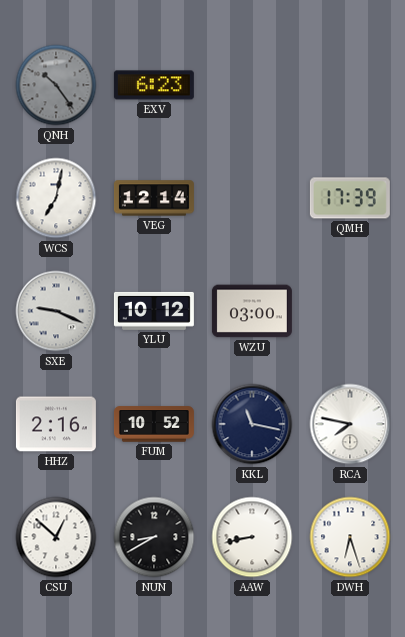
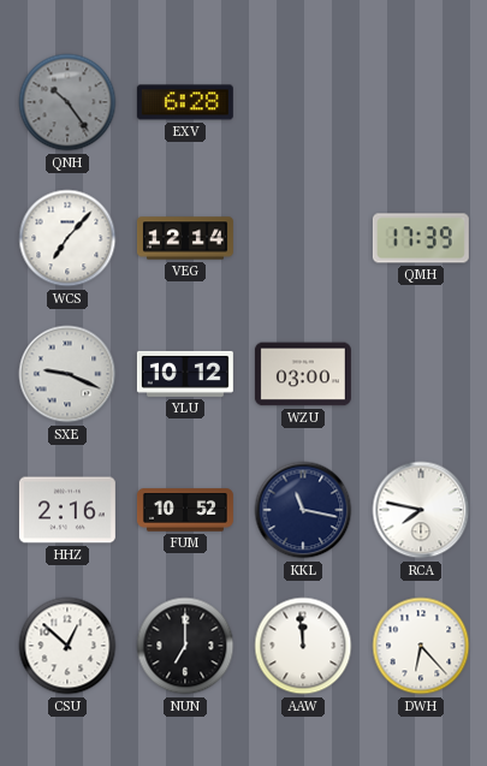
EXV: 6:23 -> 6:28 (185, 102)
WCS: 7:02 -> 7:07 (67, 238)
NUN: 8:40 -> 7:00 (185, 646)
AAW: 8:43 -> 11:59 (303, 646)
DWH: 6:27 -> 6:23 (421, 646)
